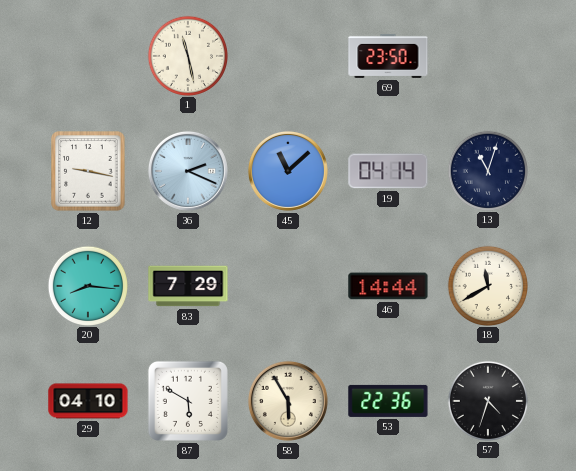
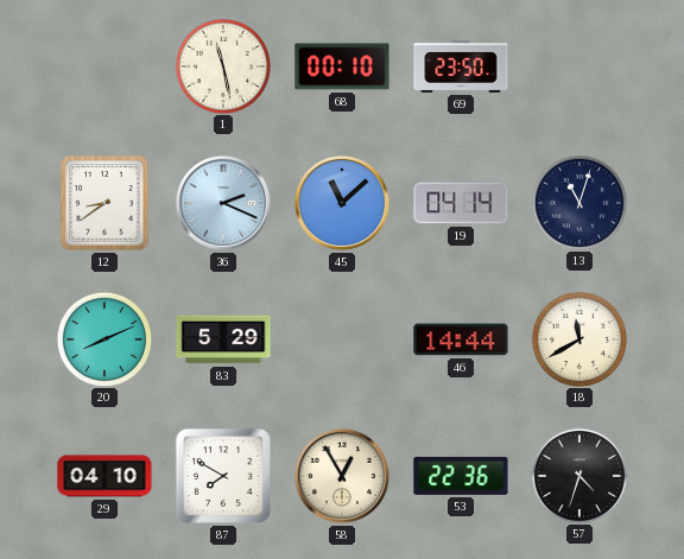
68: none -> 00:10 (342, 66)
12: 9:17 -> 8:39 (104, 203)
20: 8:16 -> 8:11 (103, 338)
83: 7:29 -> 5:29 (223, 339)
87: 5:50 -> 7:50 (223, 476)
58: 5:55 -> 12:55 (342, 476)
